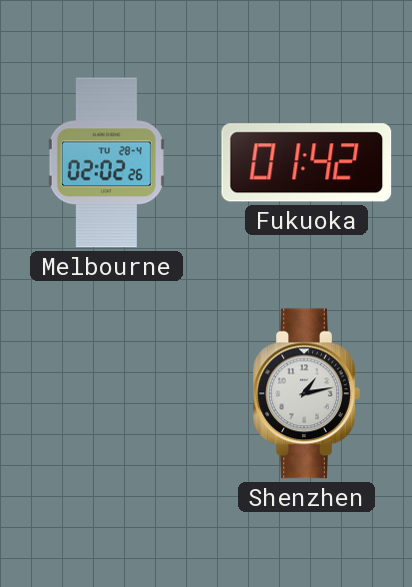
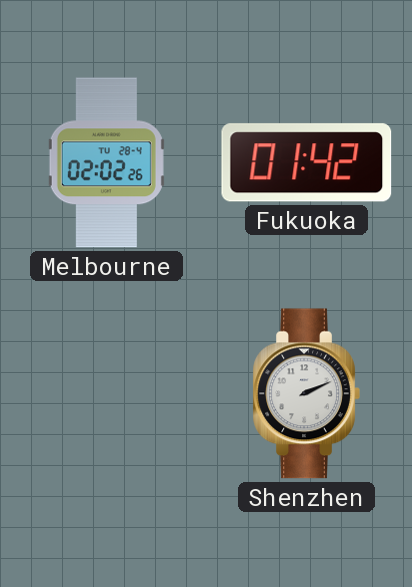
Shenzhen: 1:13 -> 2:11 (306, 394)
